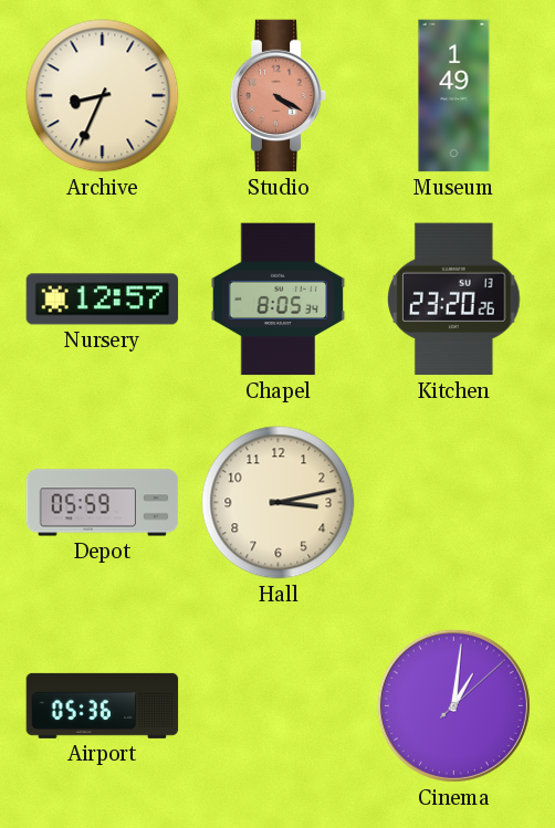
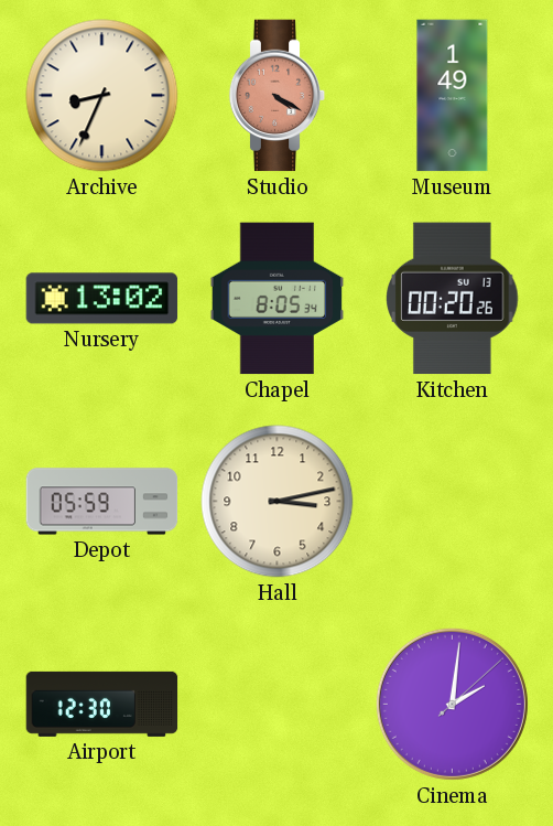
Nursery: 12:57 -> 13:02 (102, 299)
Kitchen: 23:20 -> 00:20 (453, 299)
Airport: 05:36 -> 12:30 (102, 704)
Cinema: 1:01 -> 2:01 (452, 704)
